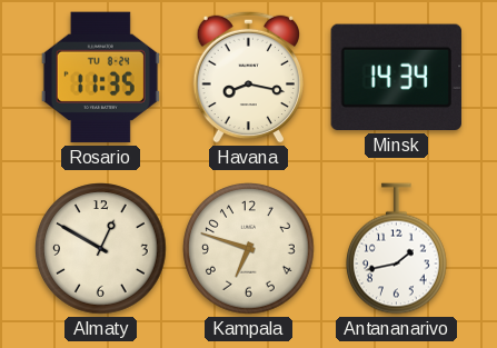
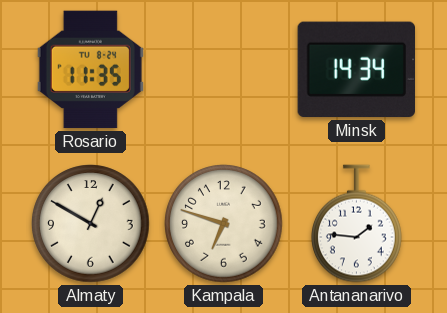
Havana: 8:17 -> none (249, 77)
Antananarivo: 1:43 -> 1:46 (357, 224)
